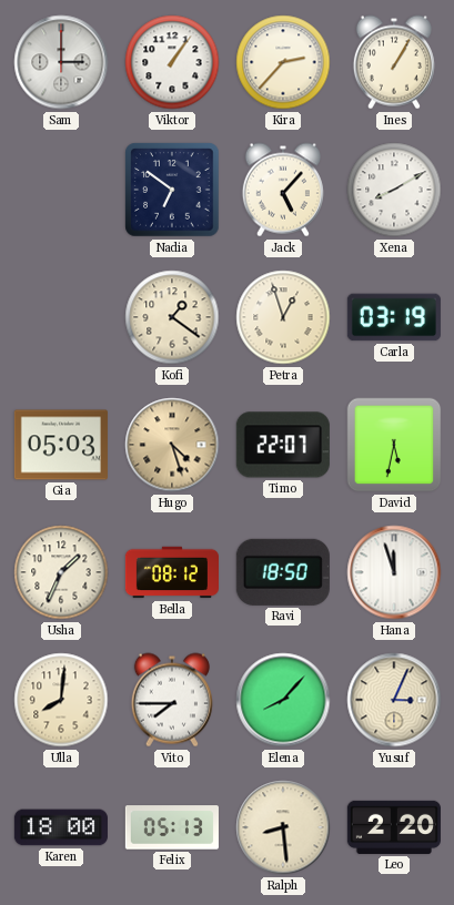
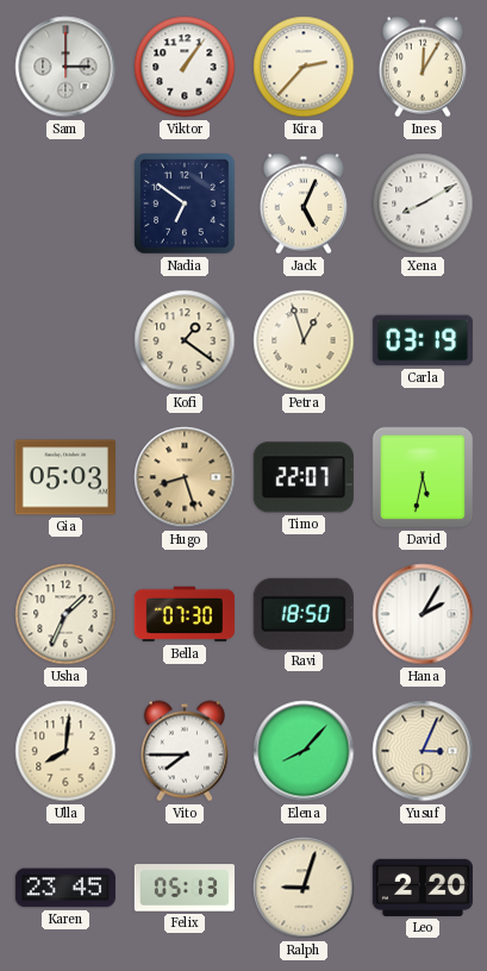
Ines: 1:05 -> 12:05 (423, 67)
Jack: 5:07 -> 5:04 (304, 203)
Hugo: 4:27 -> 8:27 (185, 477)
Bella: 08:12 -> 07:30 (183, 614)
Hana: 11:57 -> 2:05 (423, 614)
Karen: 18:00 -> 23:45 (65, 888)
Ralph: 8:29 -> 9:03 (304, 888)
